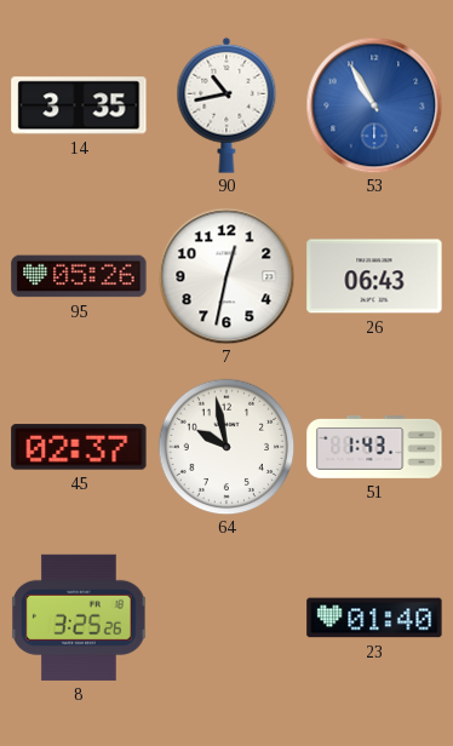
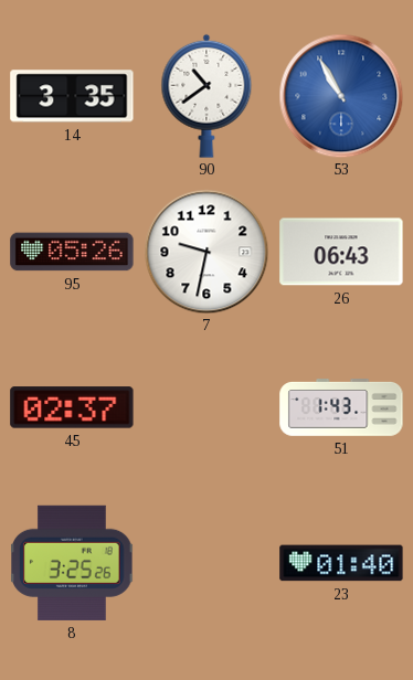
90: 10:43 -> 10:39 (206, 96)
7: 12:32 -> 9:32 (206, 252)
64: 9:58 -> none (226, 447)
